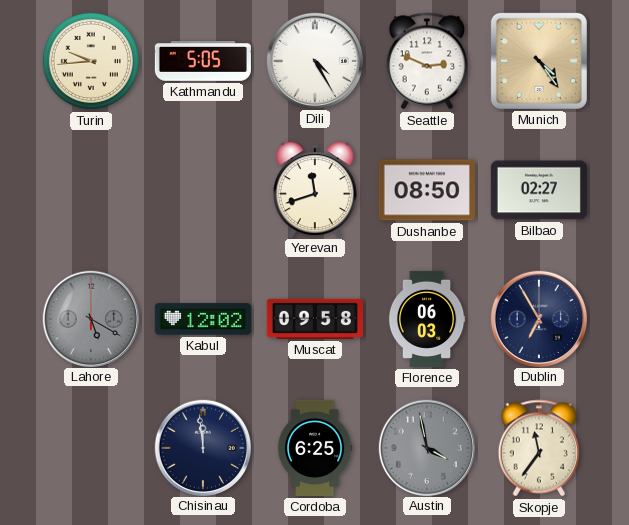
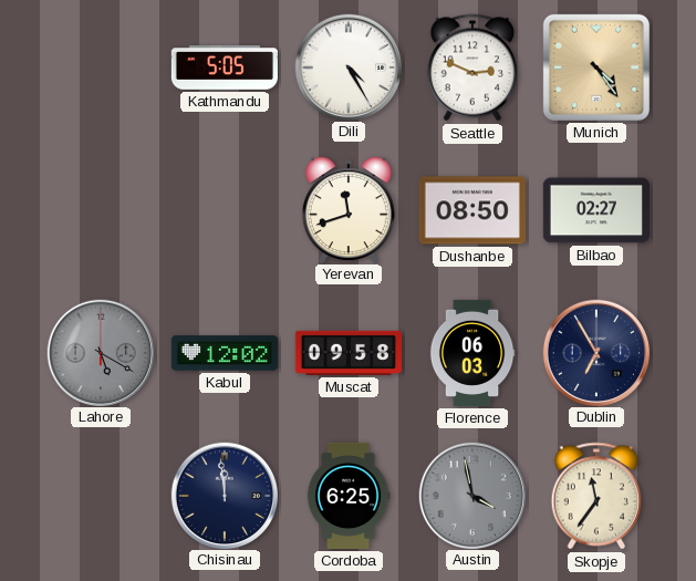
Turin: 9:44 -> none (91, 61)
